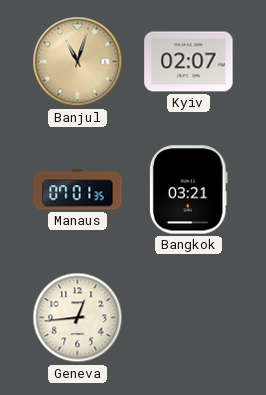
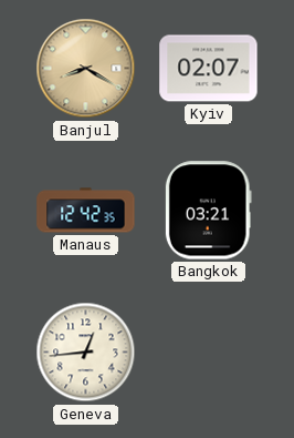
Banjul: 11:03 -> 8:20 (86, 69)
Manaus: 07:01 -> 12:42 (86, 211)
